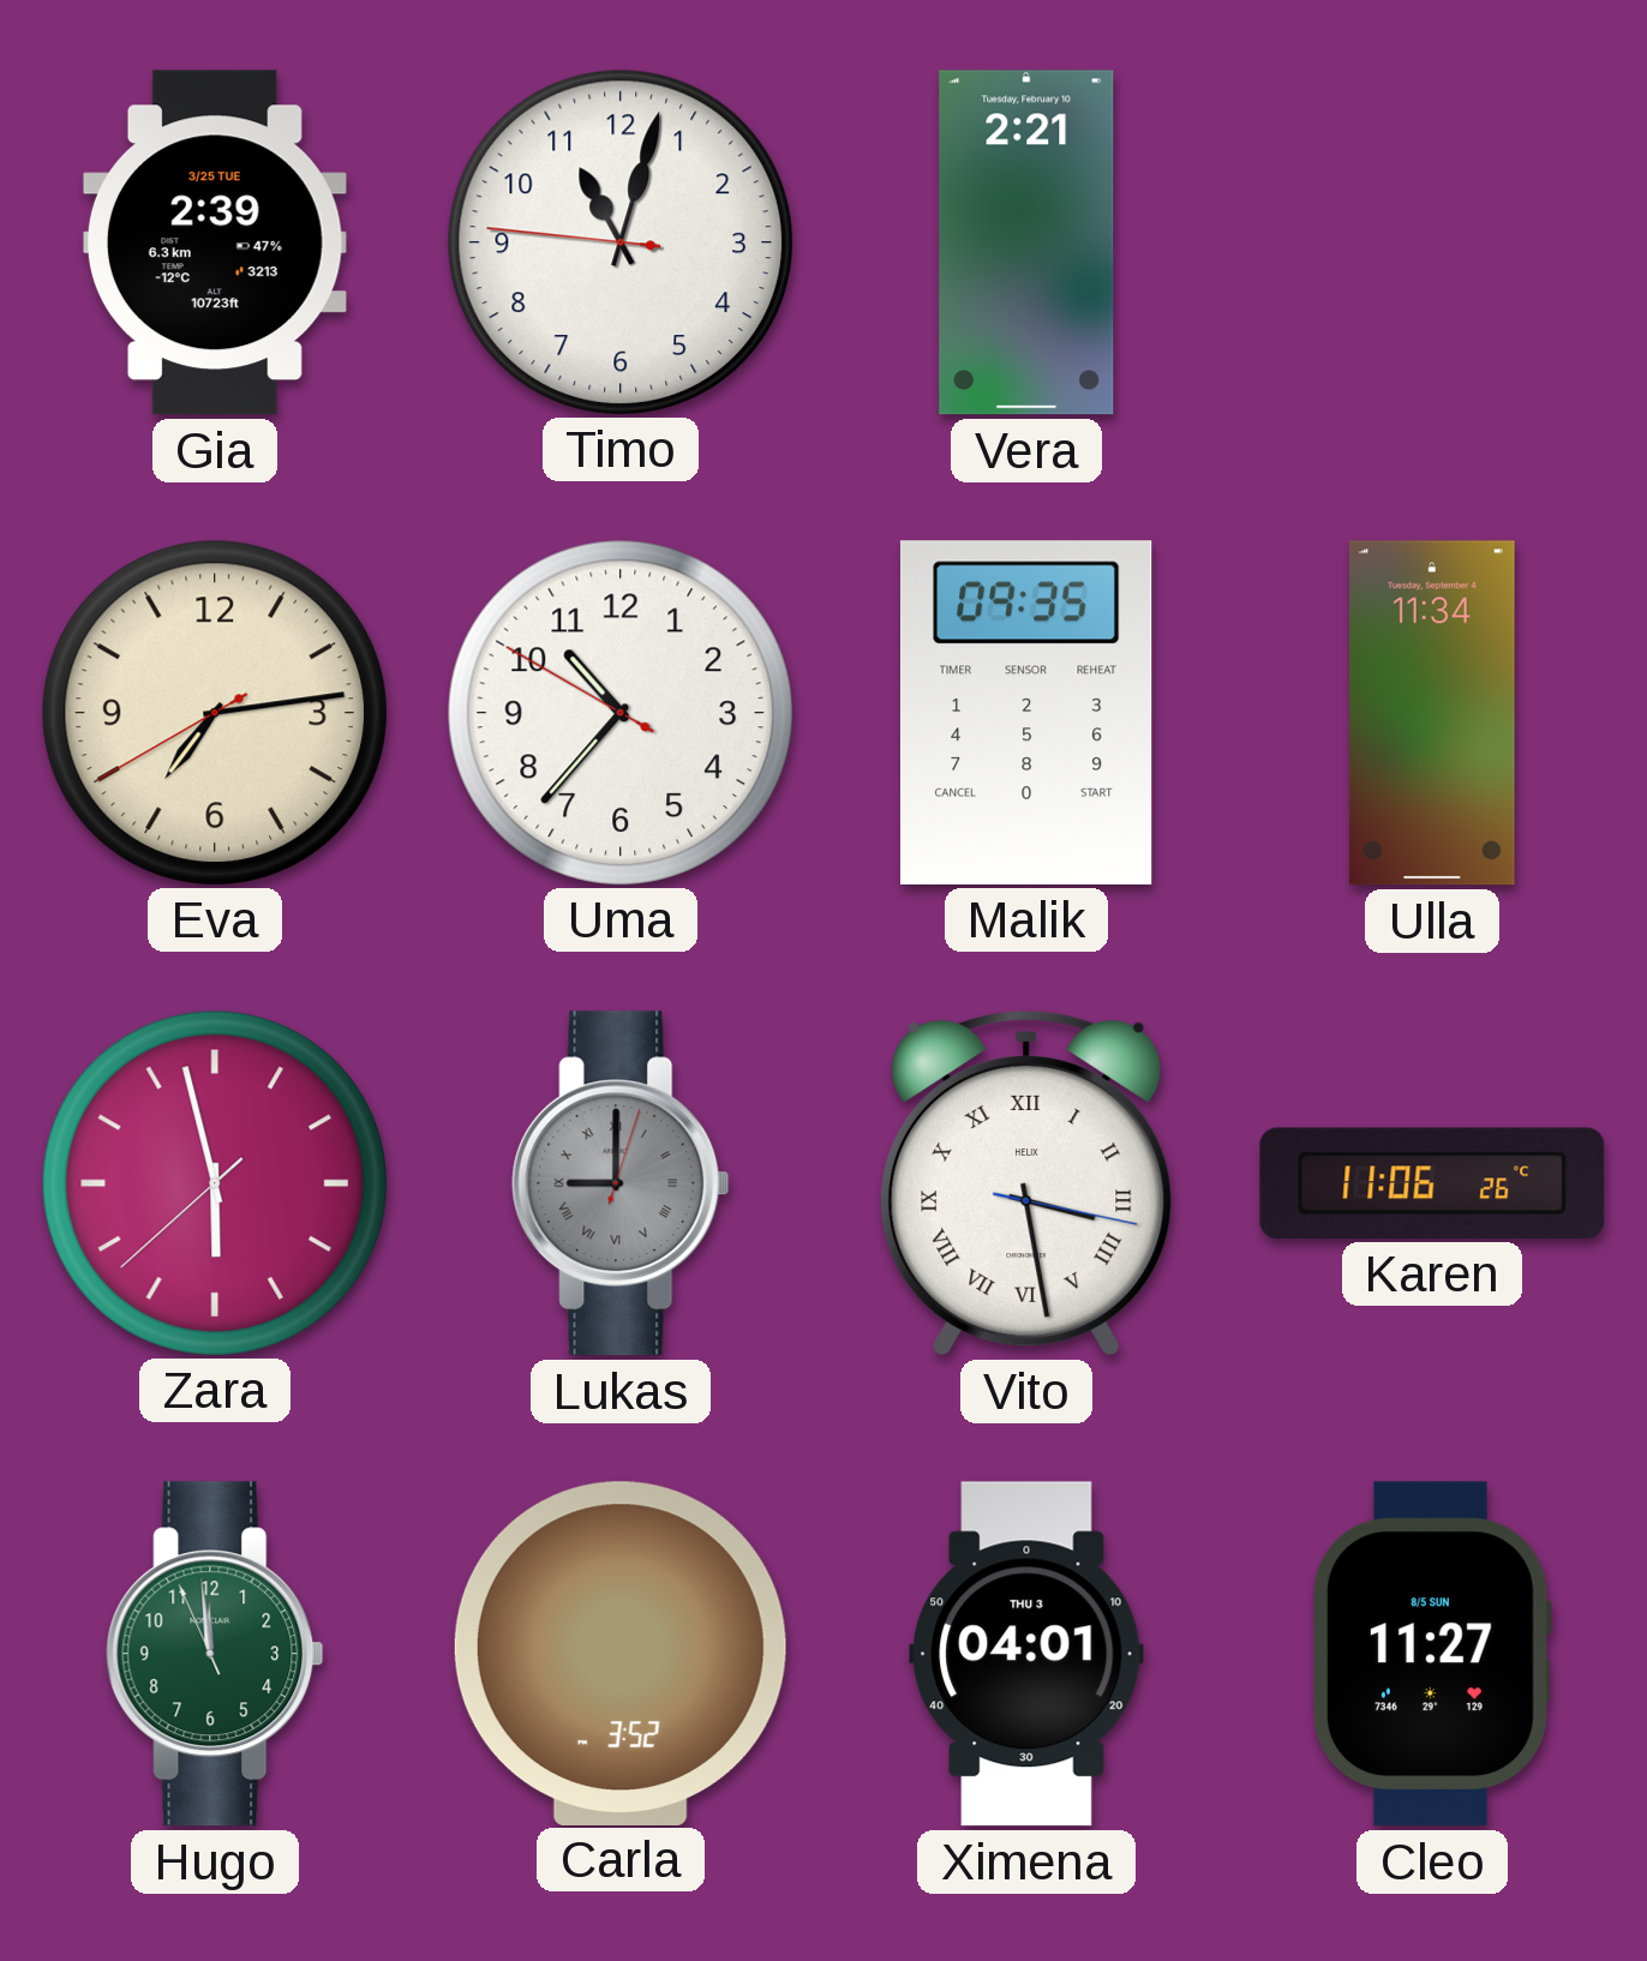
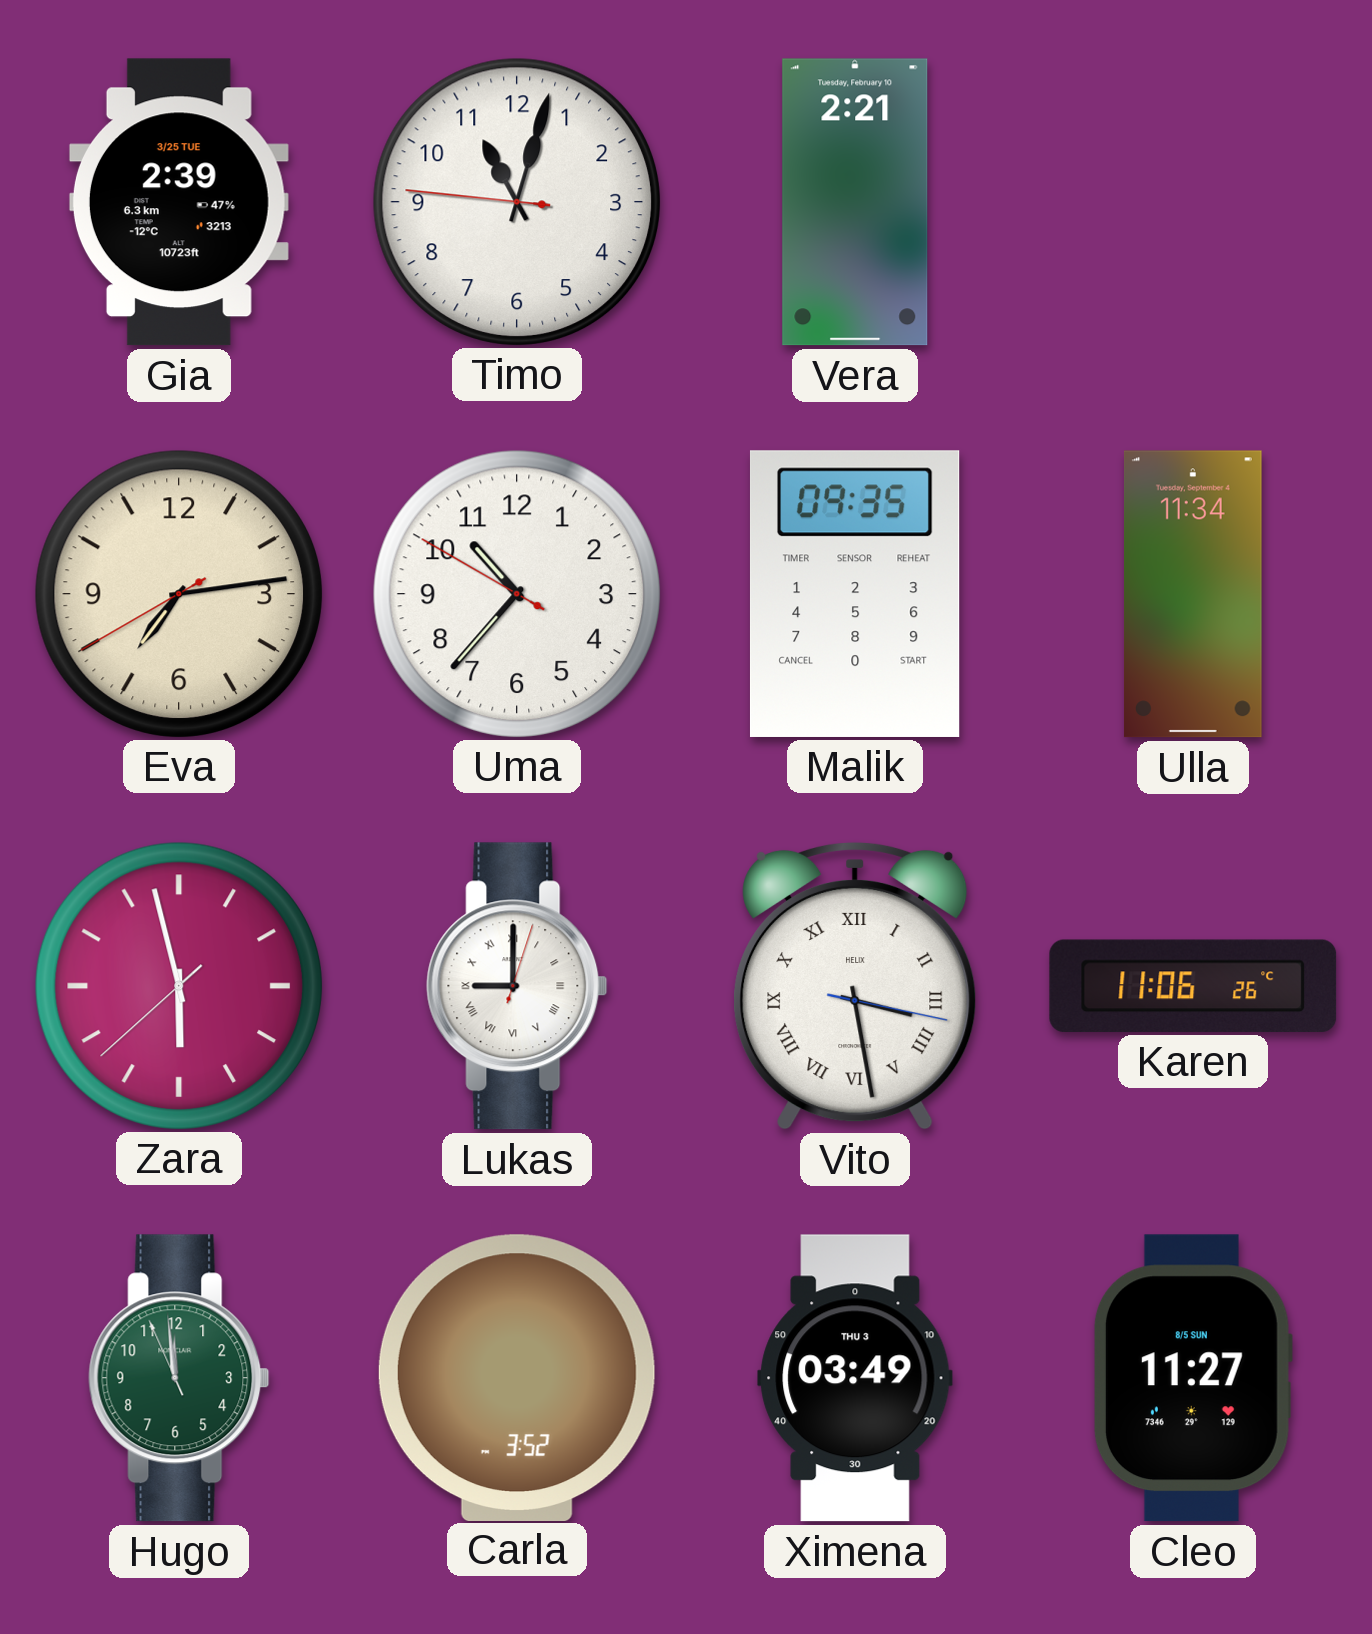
Lukas dial: grey -> white (517, 986)
Ximena: 04:01 -> 03:49 (855, 1378)
